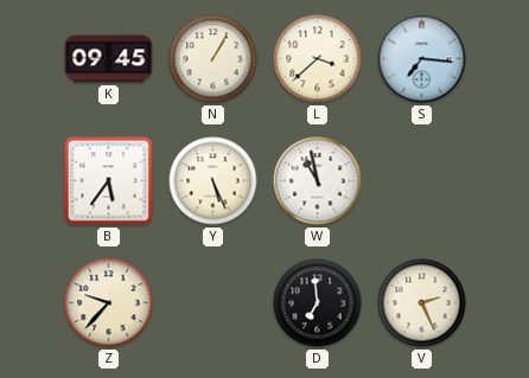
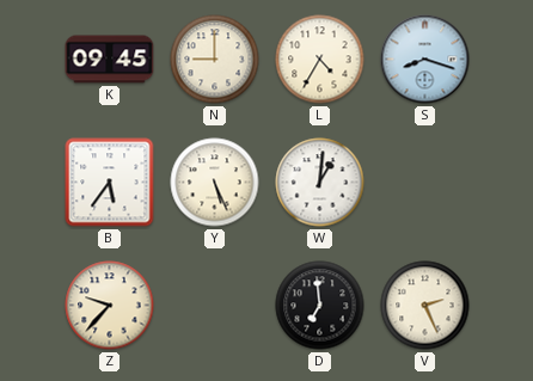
N: 1:05 -> 9:00 (215, 60)
L: 3:38 -> 4:35 (320, 60)
S: 7:16 -> 8:18 (425, 60)
W: 10:58 -> 1:01 (320, 183)
